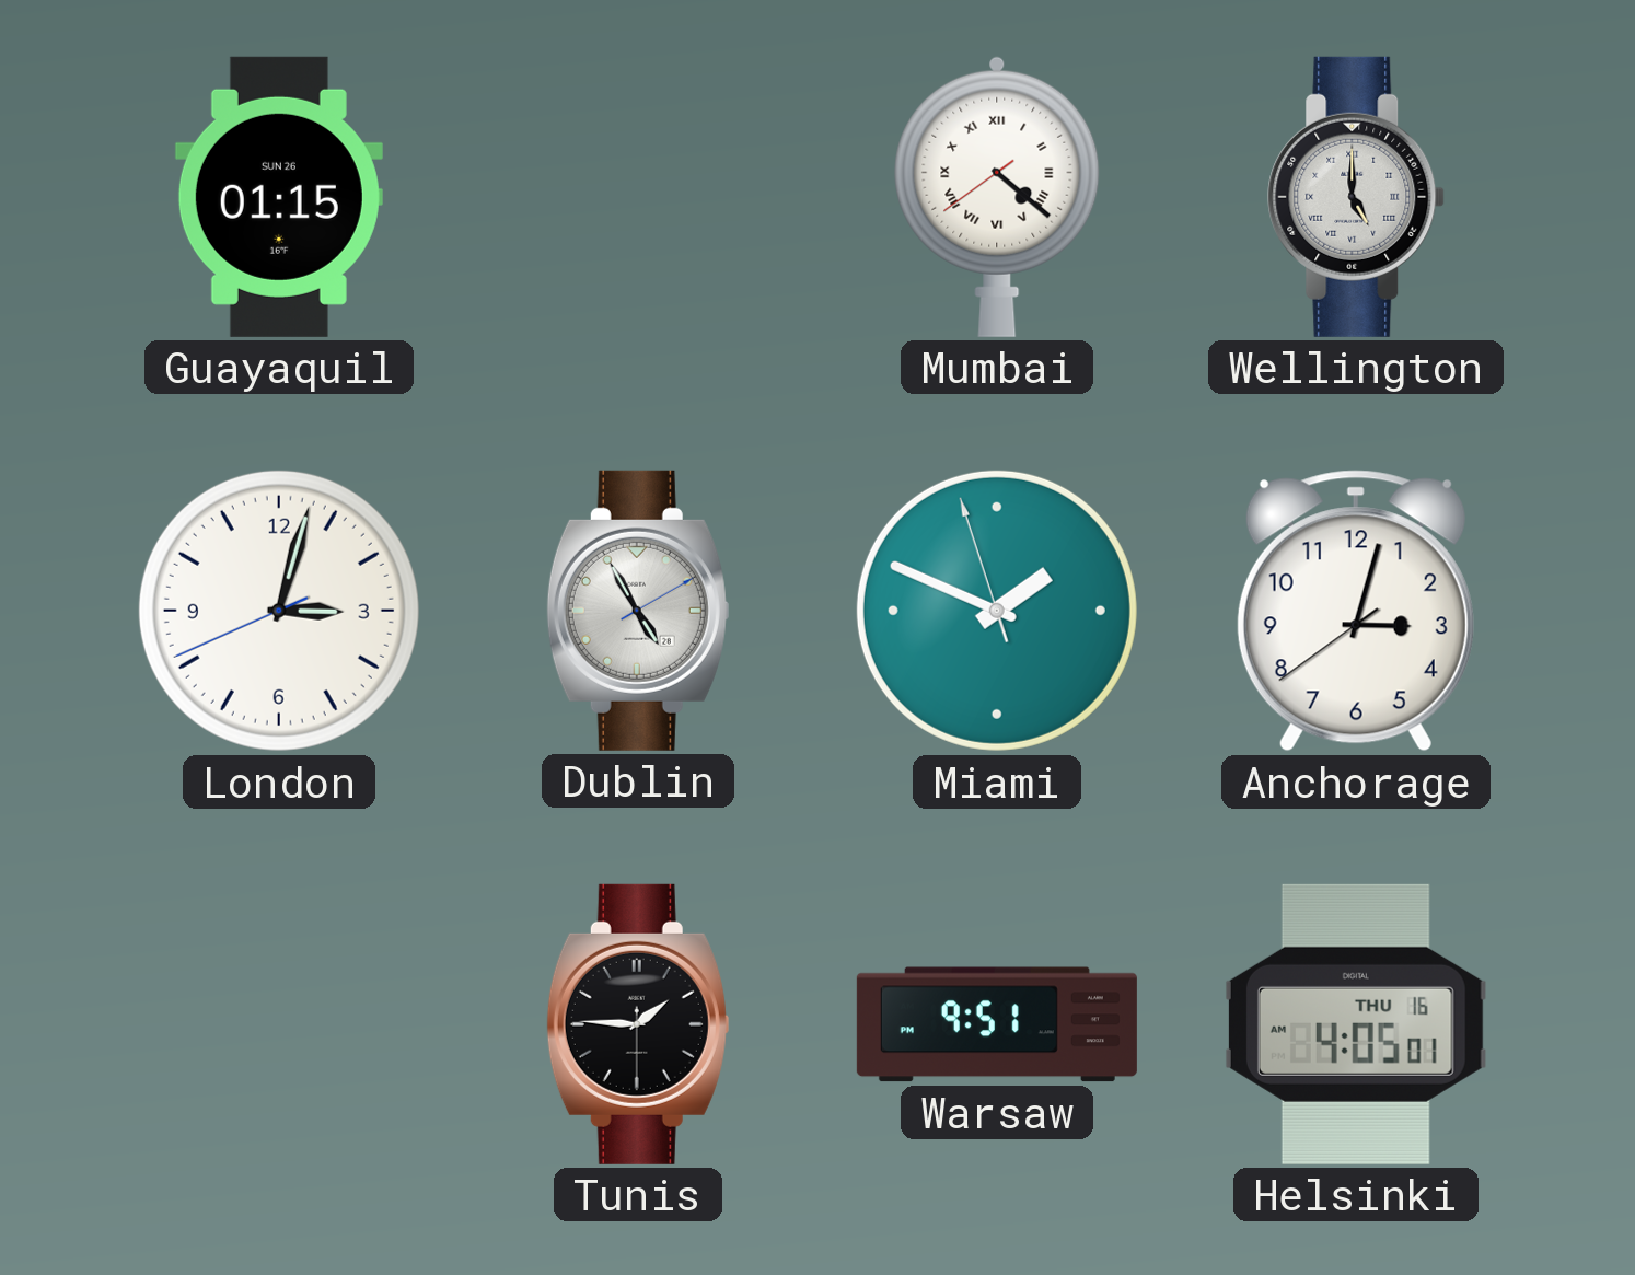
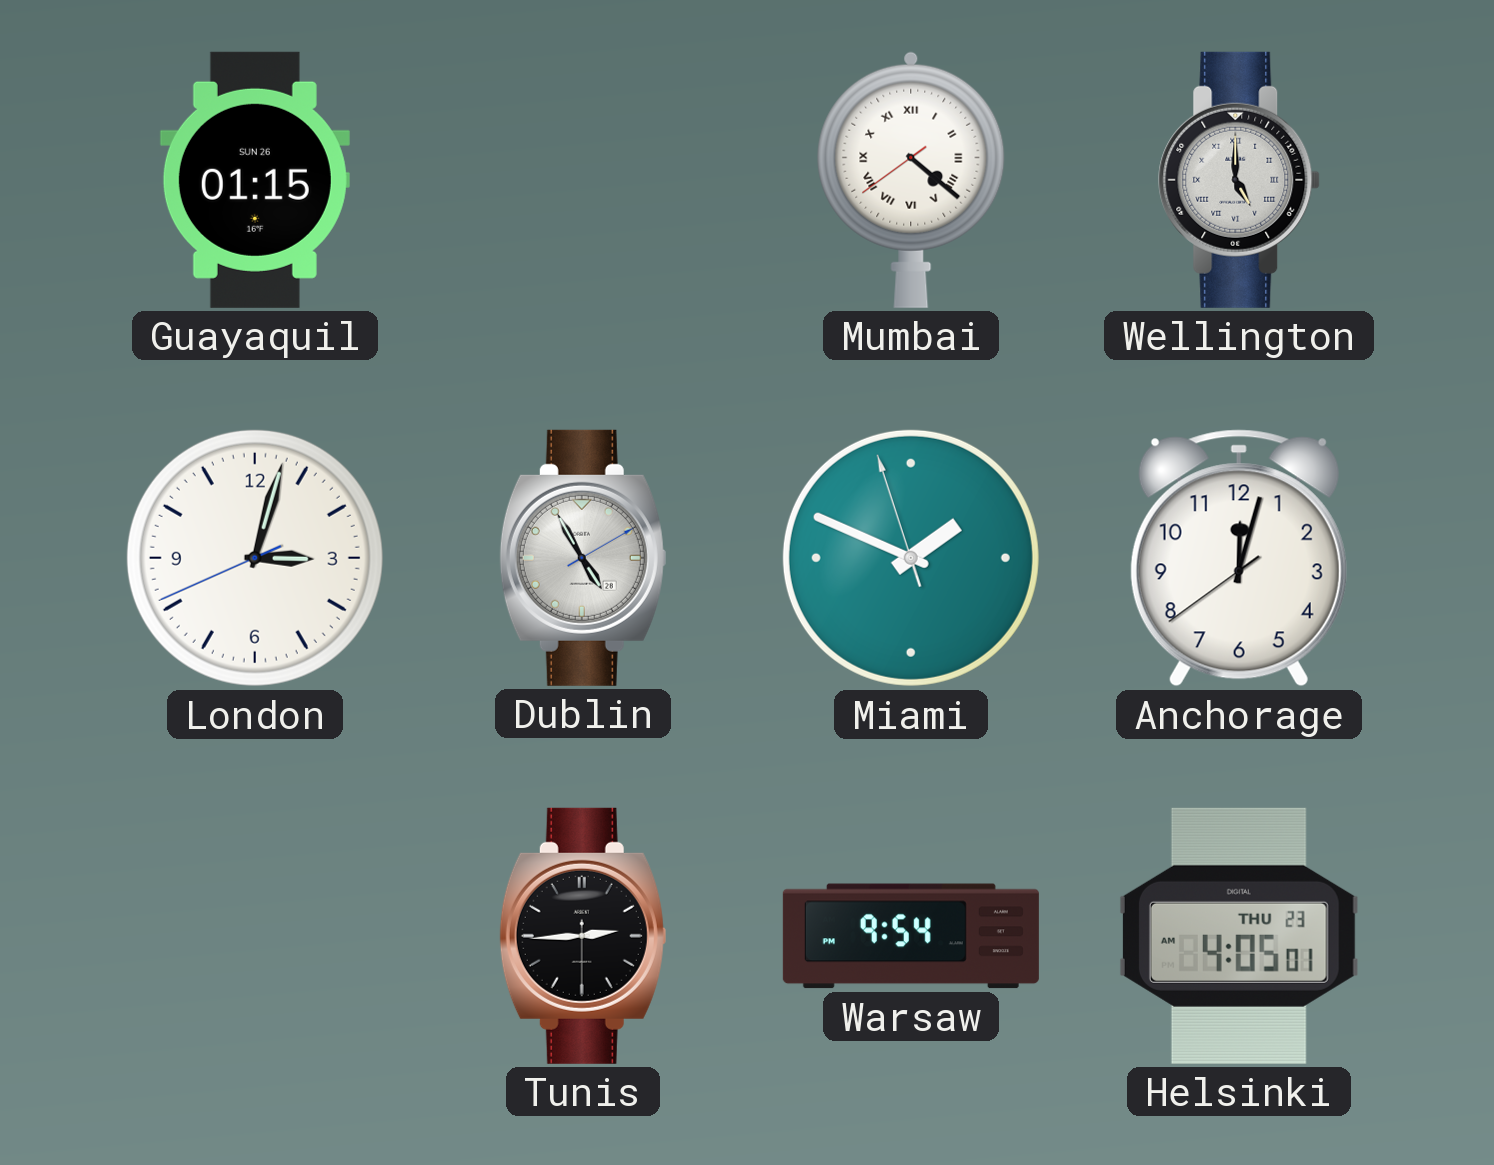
Anchorage: 3:02 -> 12:02 (1239, 558)
Tunis: 1:45 -> 2:44 (583, 936)
Warsaw: 9:51 -> 9:54 (911, 936)
Helsinki date: THU 16 -> THU 23 (1239, 936)
